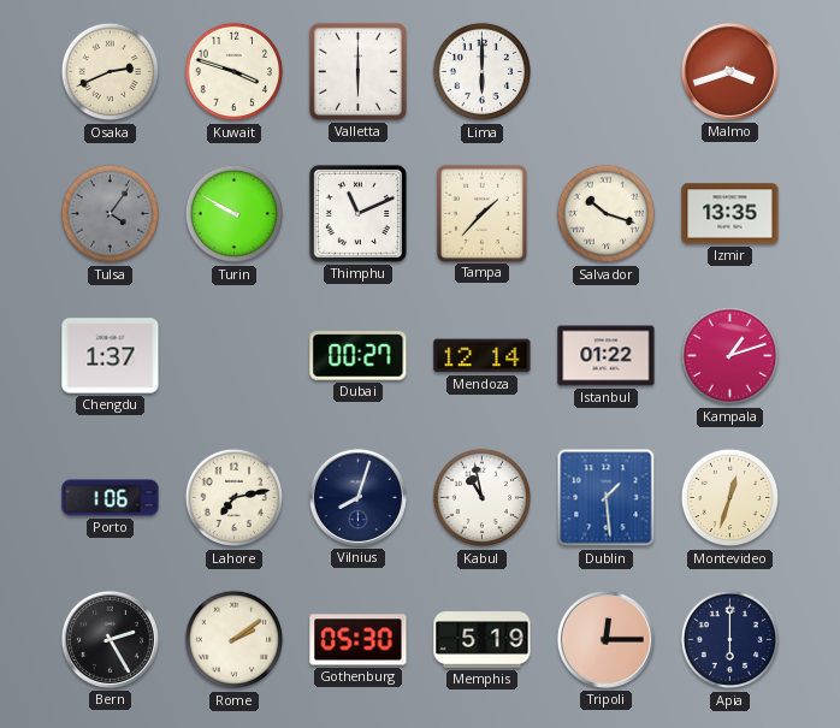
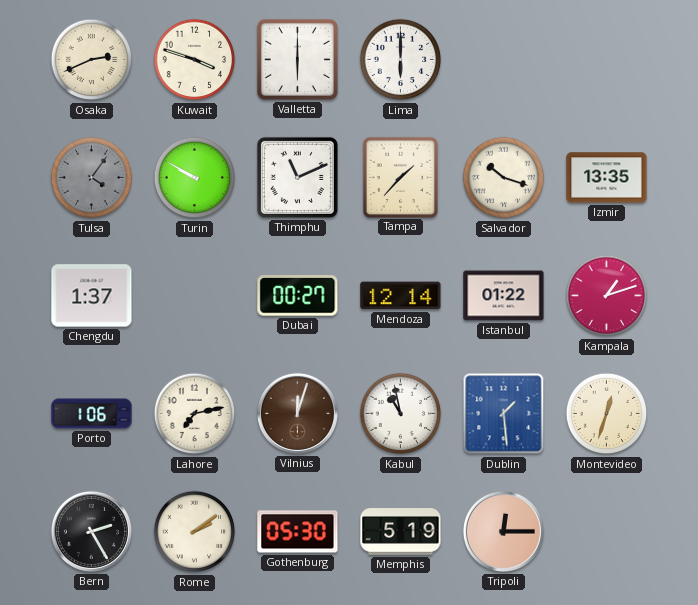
Malmo: 3:42 -> none (729, 71)
Vilnius: 8:03 -> 12:03 (297, 413)
Vilnius dial: navy -> brown (297, 413)
Apia: 6:00 -> none (730, 640)
